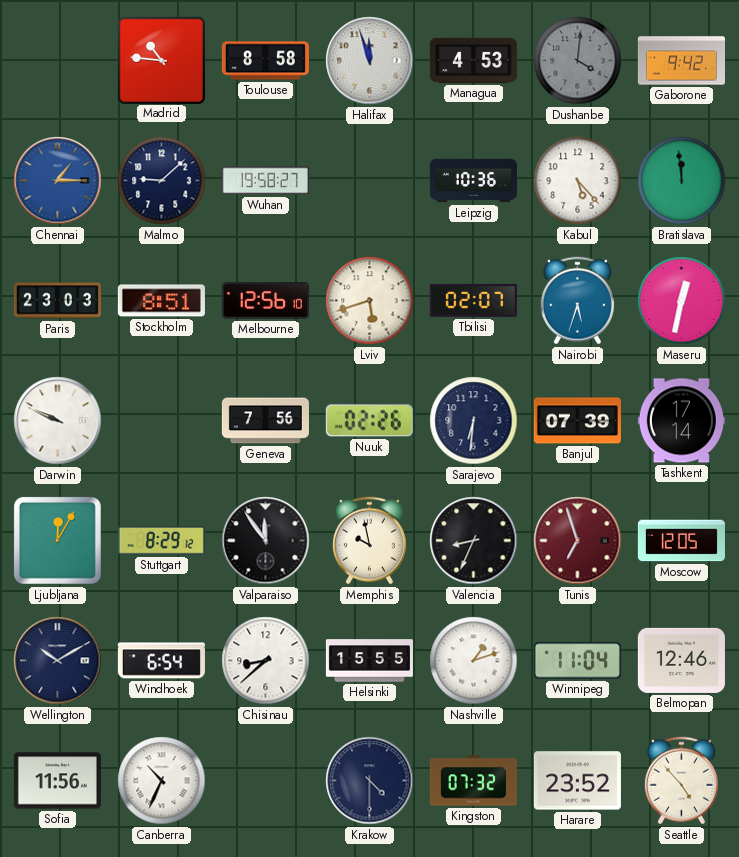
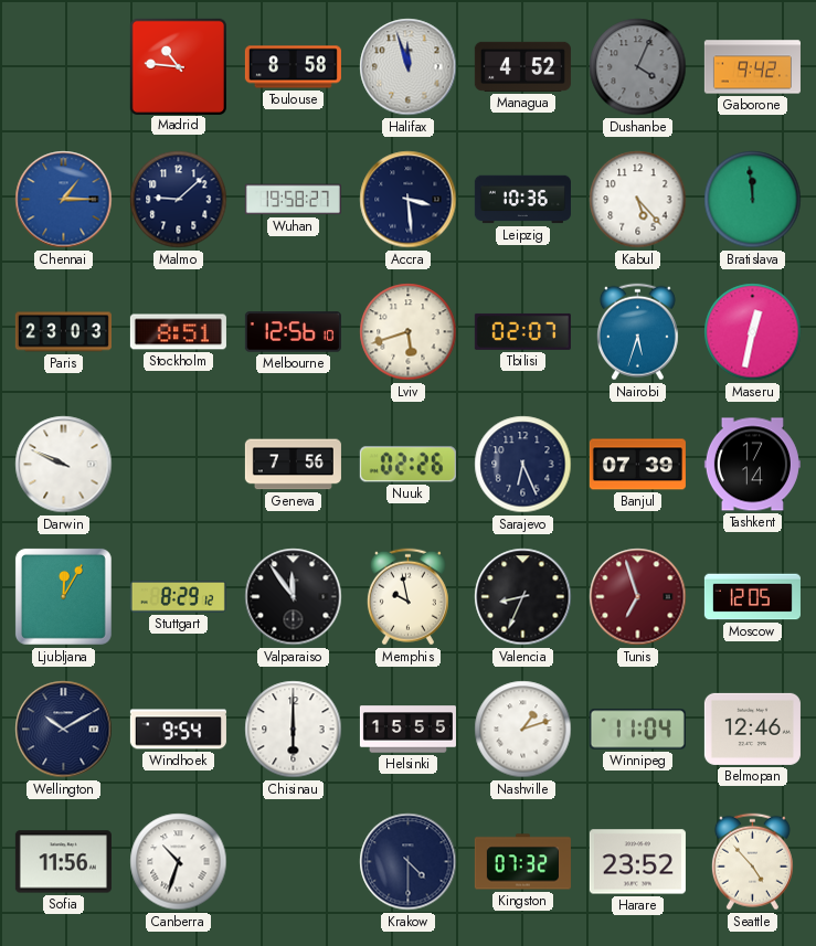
Managua: 4:53 -> 4:52 (522, 66)
Dushanbe: 4:01 -> 4:04 (638, 67)
Accra: none -> 3:29 (409, 200)
Sarajevo: 6:31 -> 6:26 (523, 465)
Windhoek: 6:54 -> 9:54 (178, 730)
Chisinau: 8:38 -> 6:00 (294, 730)
Canberra: 10:34 -> 10:33 (179, 862)
